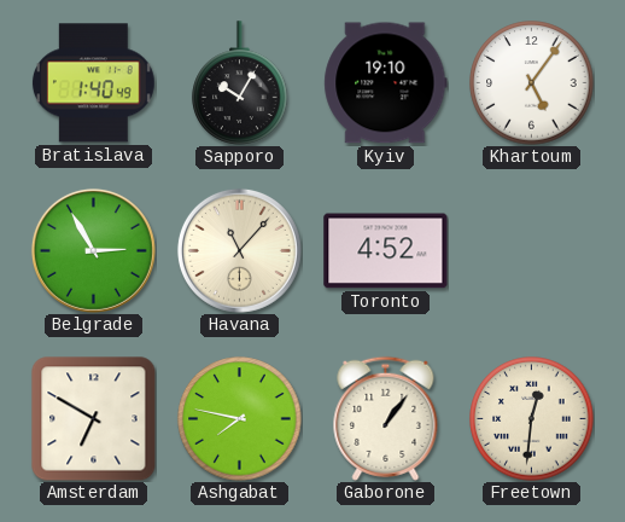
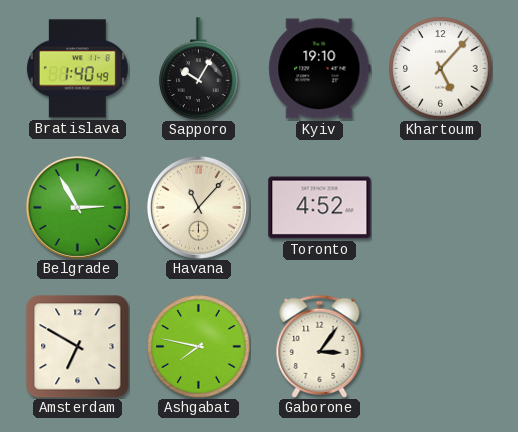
Khartoum: 5:06 -> 5:07 (441, 69)
Gaborone: 1:06 -> 3:06 (320, 346)
Freetown: 12:31 -> none (532, 419)
